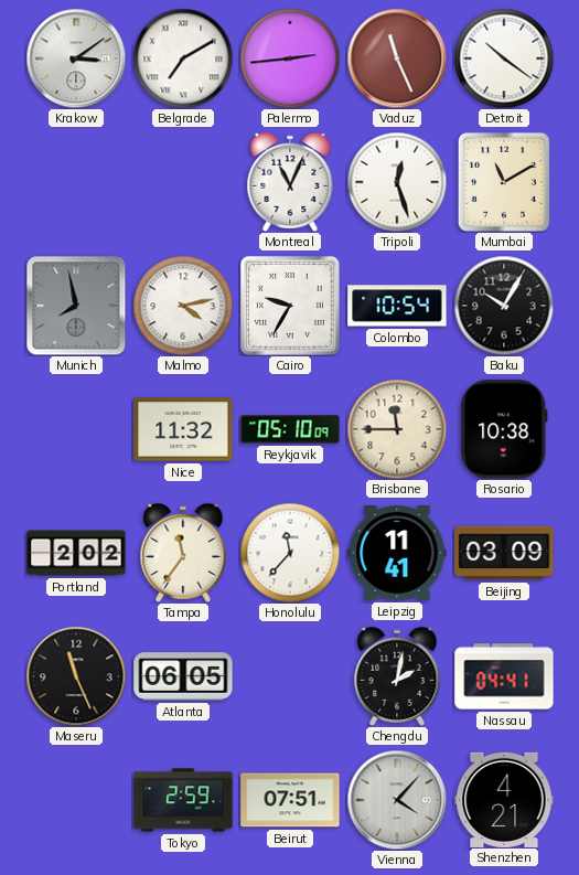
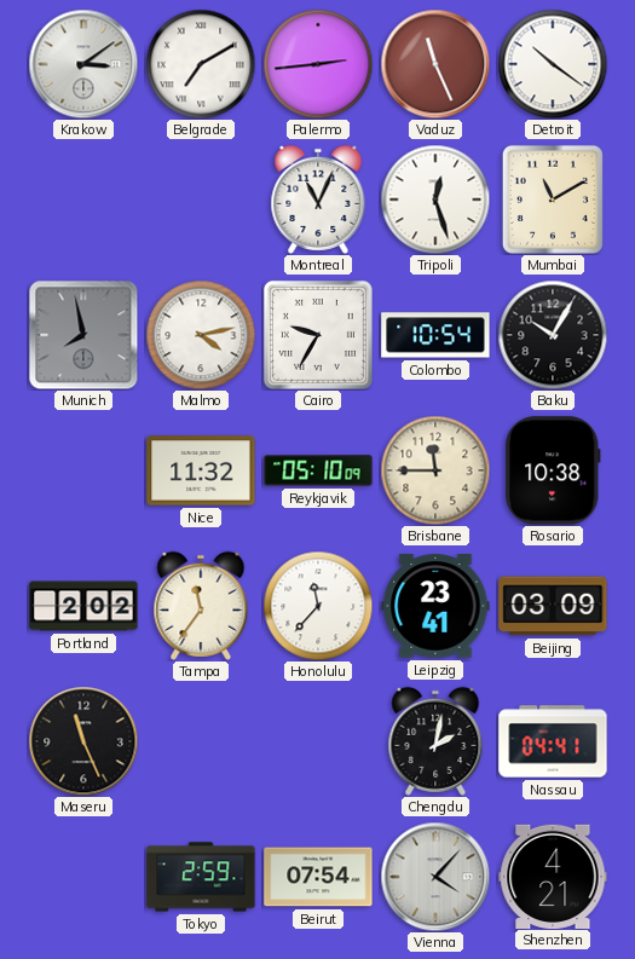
Leipzig: 11:41 -> 23:41 (435, 606)
Atlanta: 06:05 -> none (183, 676)
Beirut: 07:51 -> 07:54 (318, 877)
